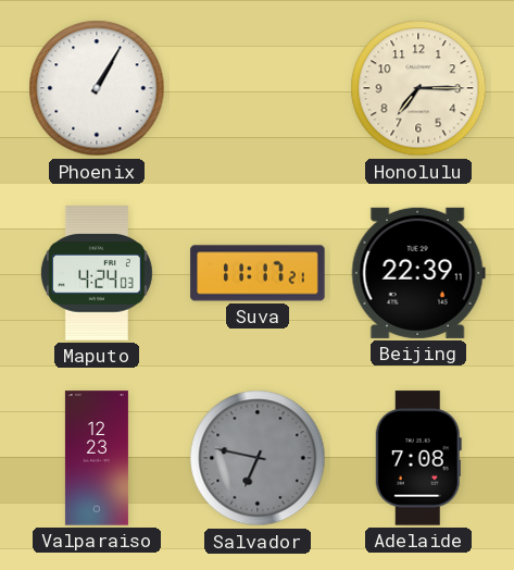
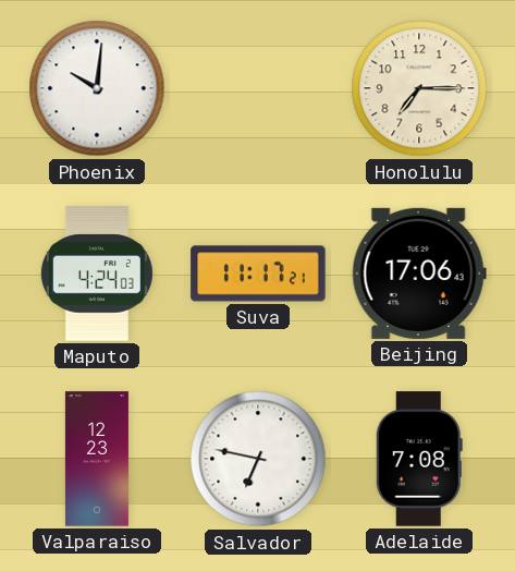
Phoenix: 1:05 -> 10:01 (97, 88)
Beijing: 22:39 -> 17:06 (419, 274)
Salvador dial: grey -> white (258, 459)
